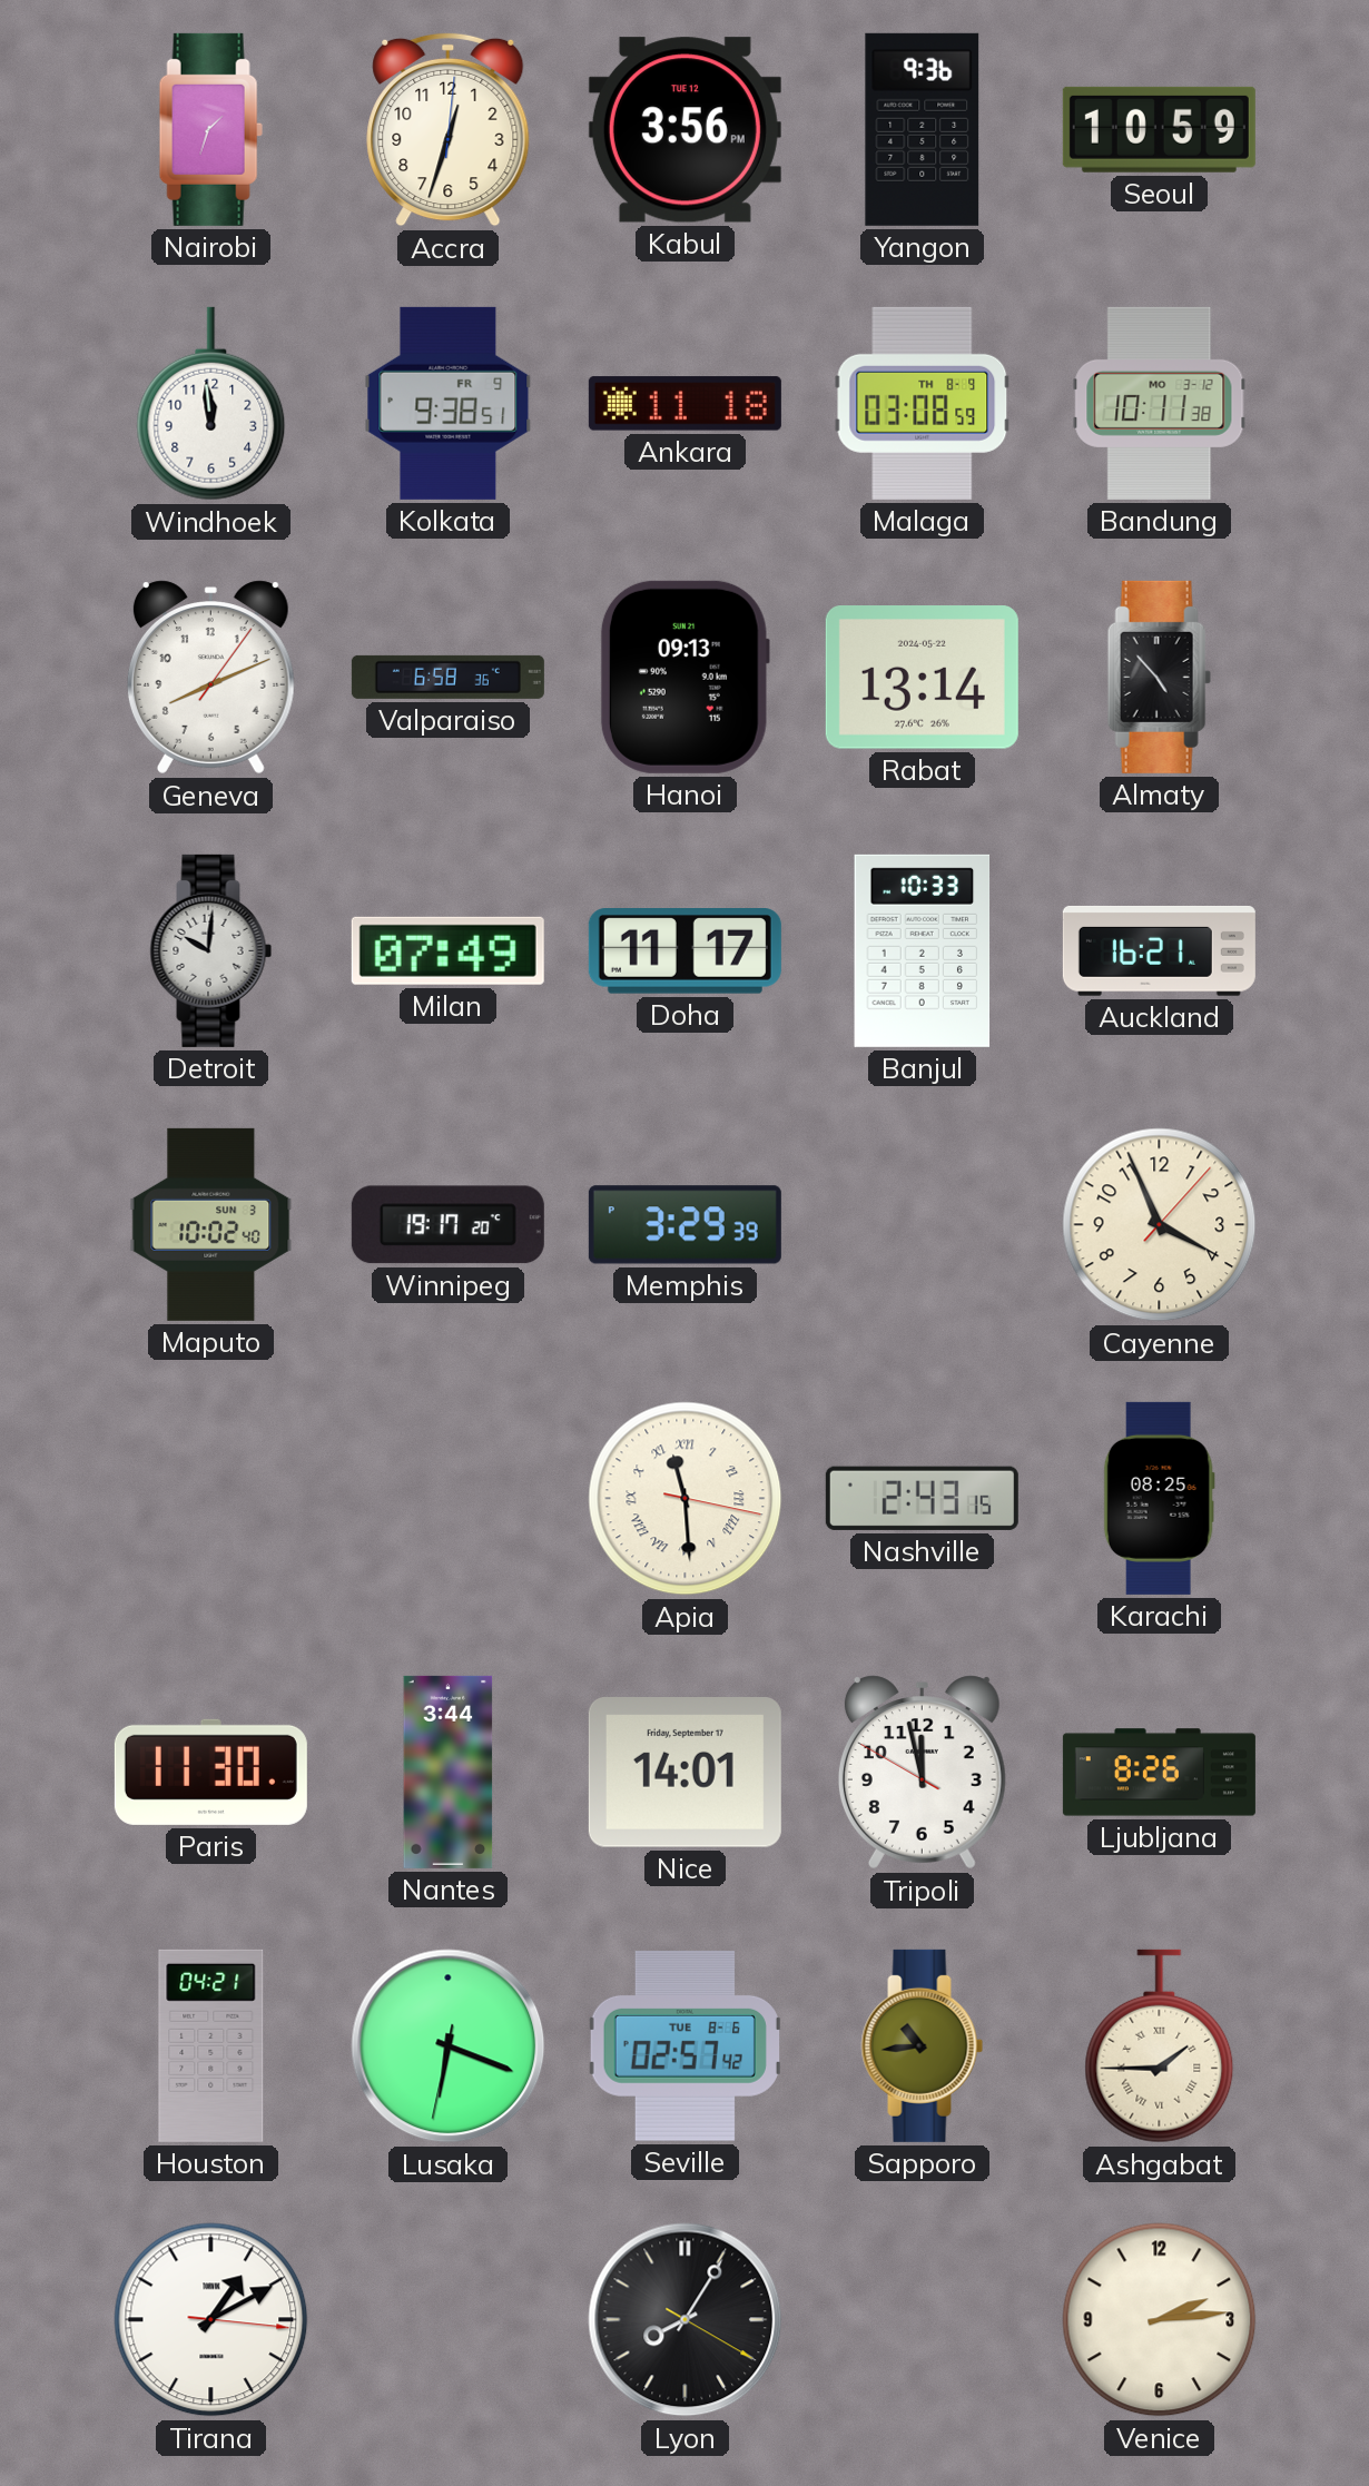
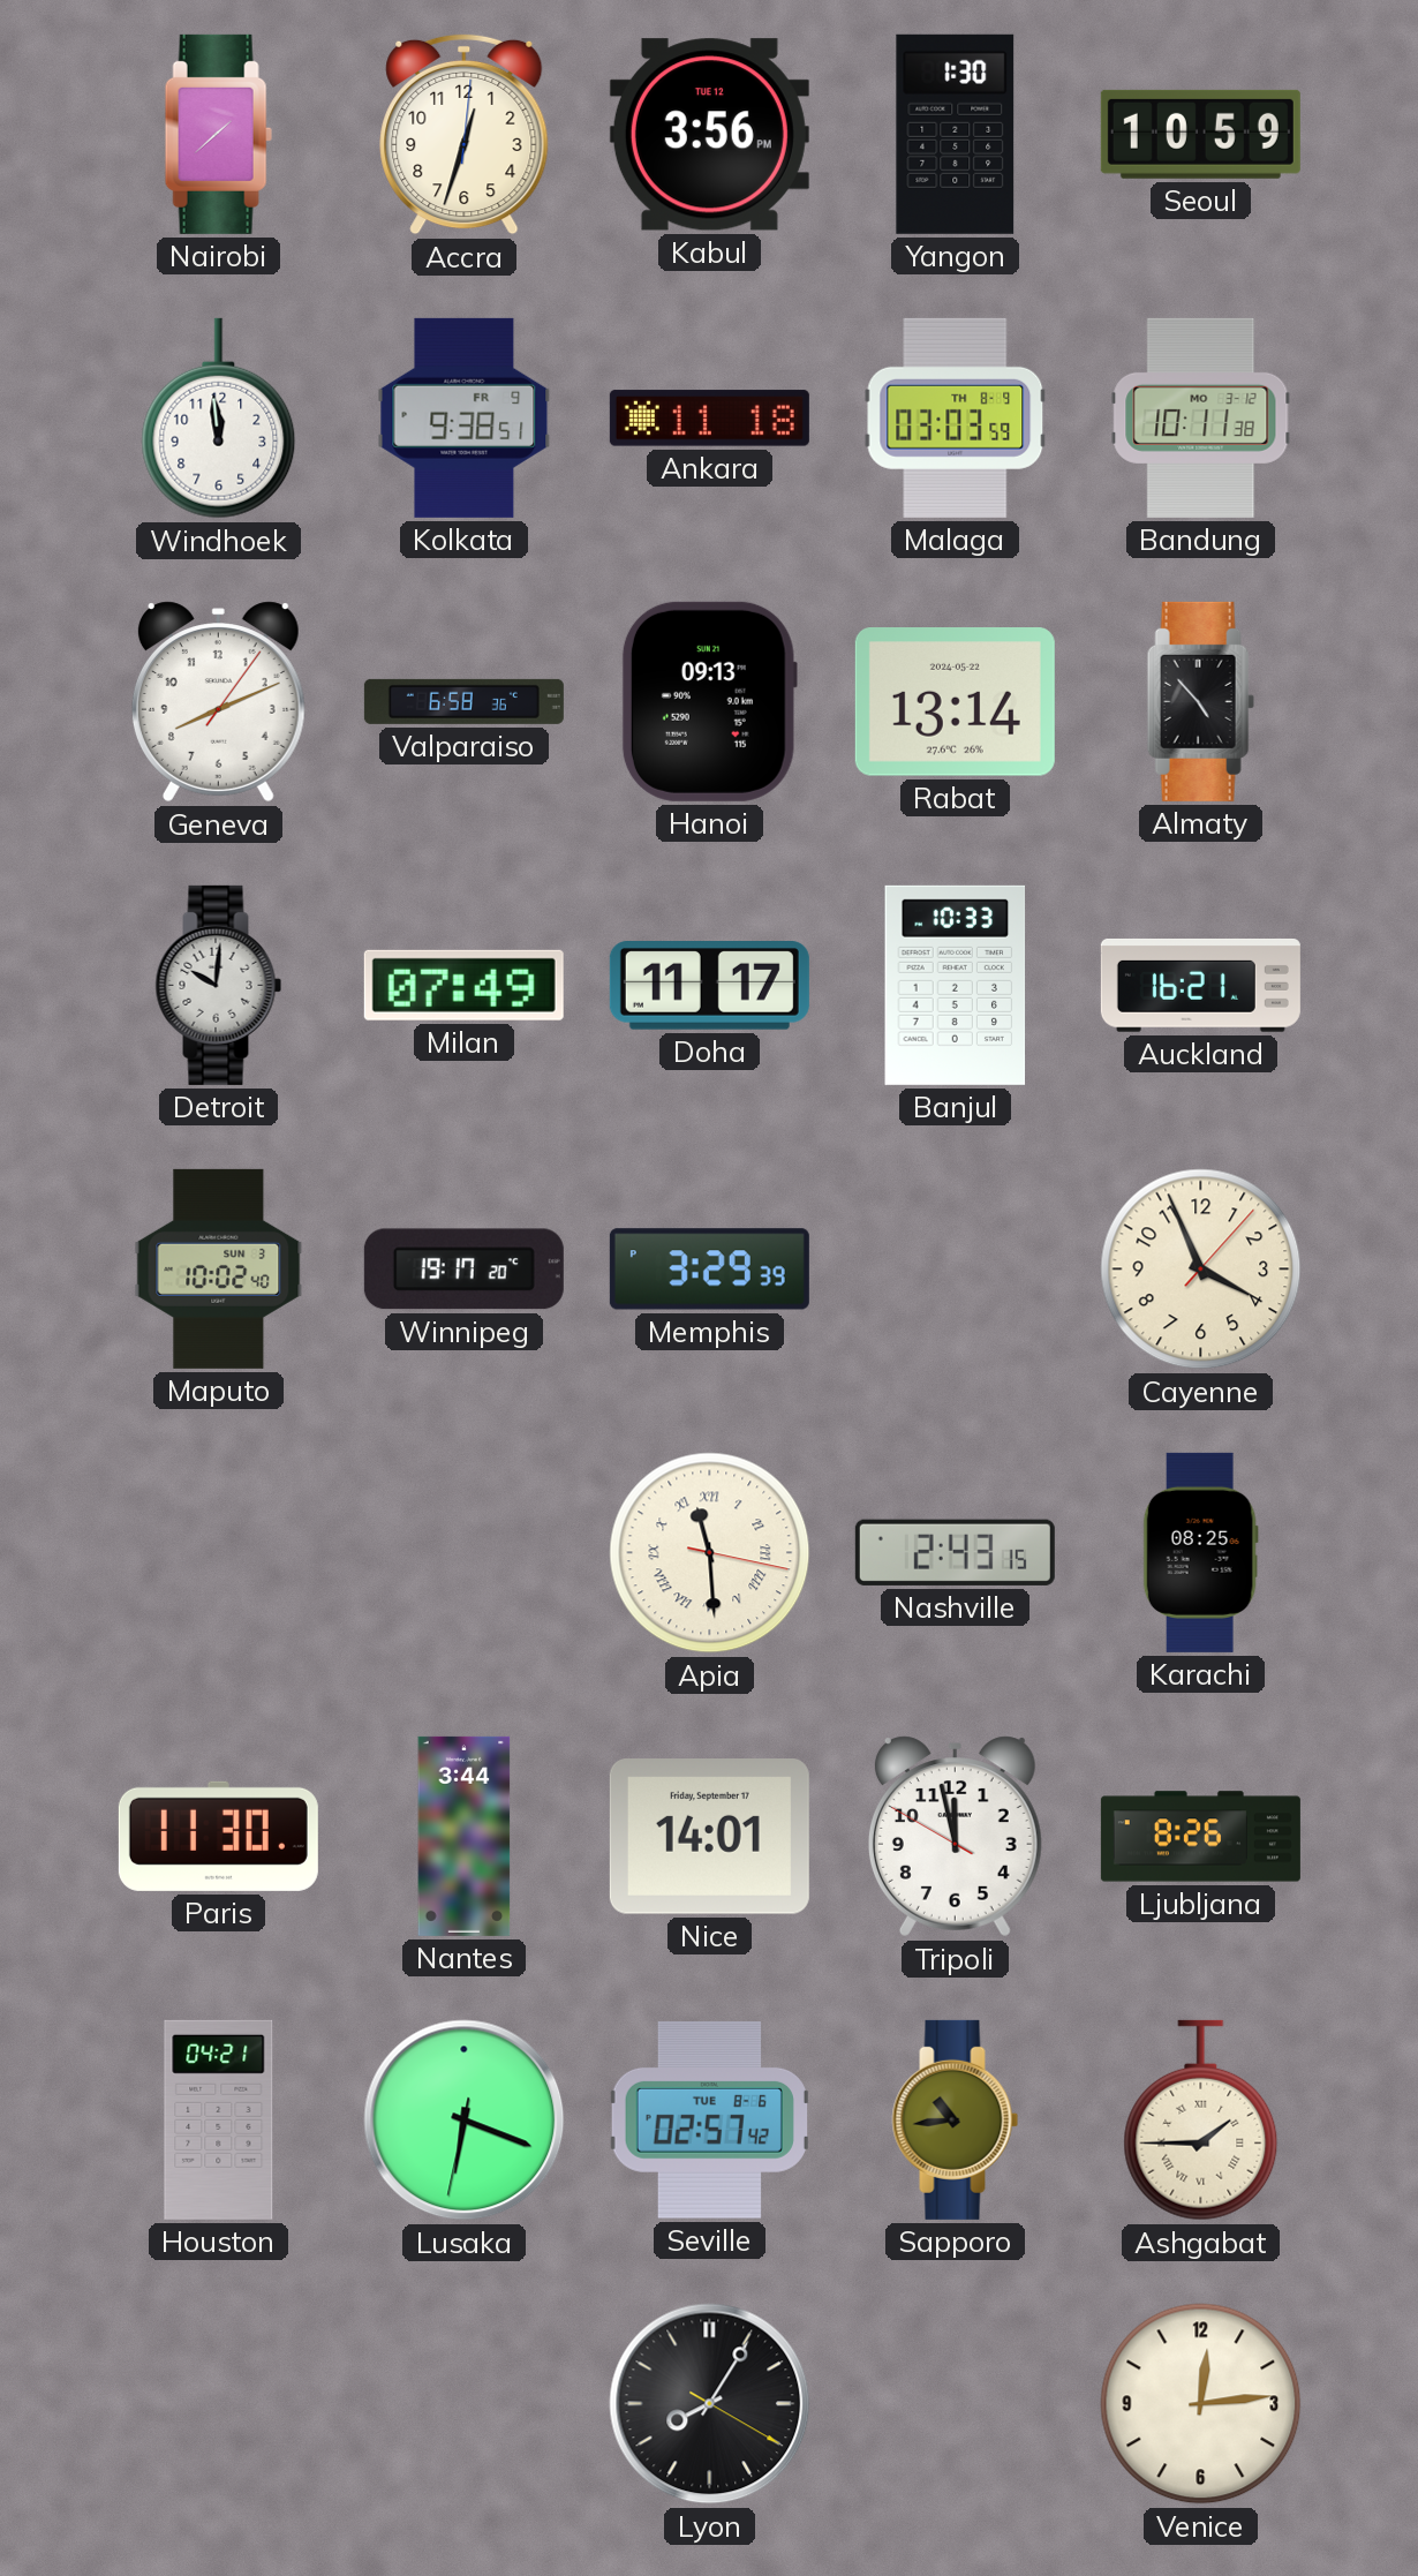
Nairobi: 1:33 -> 1:38 (218, 134)
Yangon: 9:36 -> 1:30 (956, 134)
Malaga: 03:08 -> 03:03 (956, 417)
Tirana: 1:10 -> none (211, 2320)
Venice: 2:14 -> 12:14 (1201, 2404)
